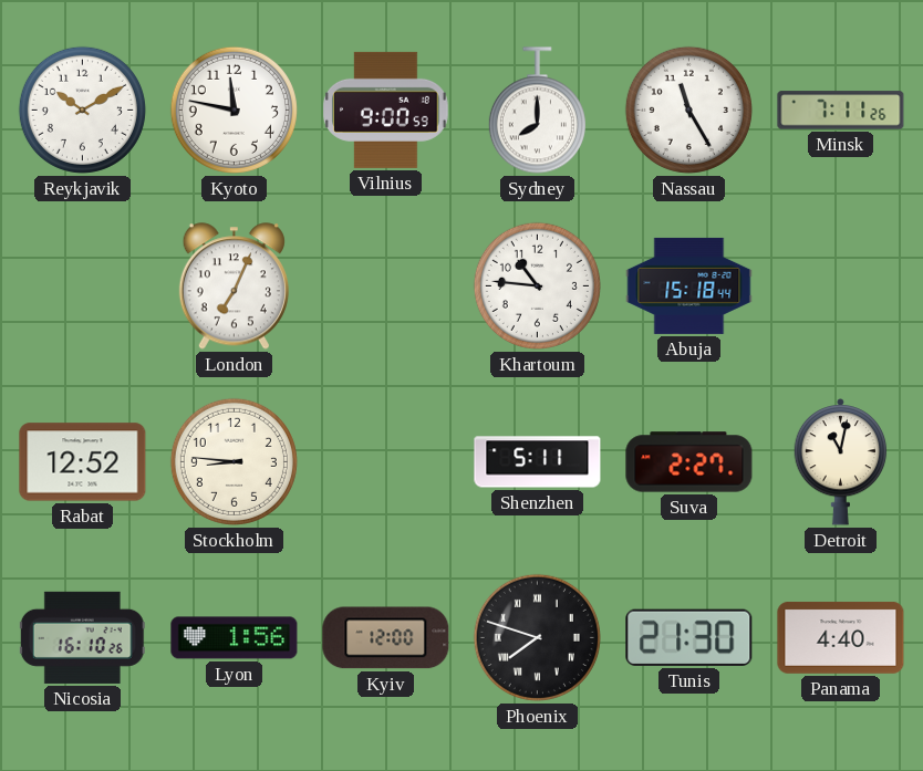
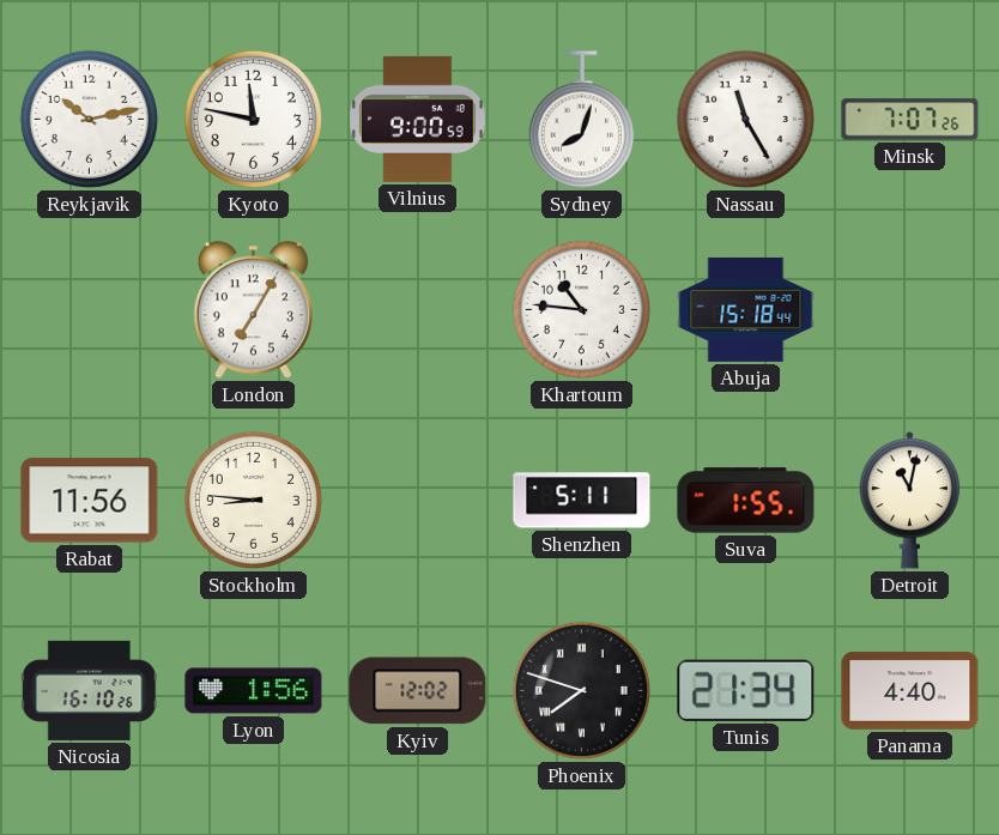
Reykjavik: 10:10 -> 10:13 (89, 119)
Sydney: 8:00 -> 8:03 (581, 120)
Minsk: 7:11 -> 7:07 (910, 120)
London: 7:04 -> 7:05 (253, 310)
Rabat: 12:52 -> 11:56 (90, 501)
Suva: 2:27 -> 1:55 (746, 501)
Kyiv: 12:00 -> 12:02 (418, 691)
Tunis: 21:30 -> 21:34 (746, 690)
